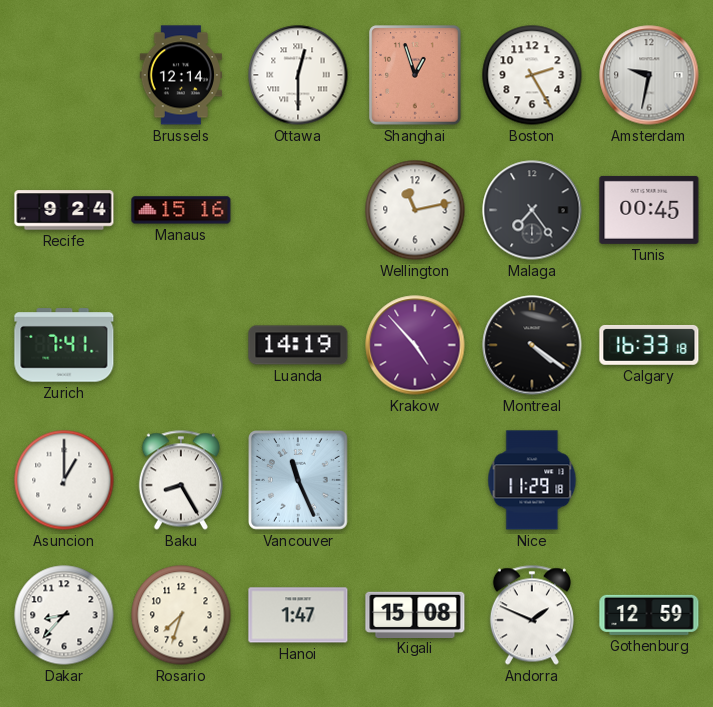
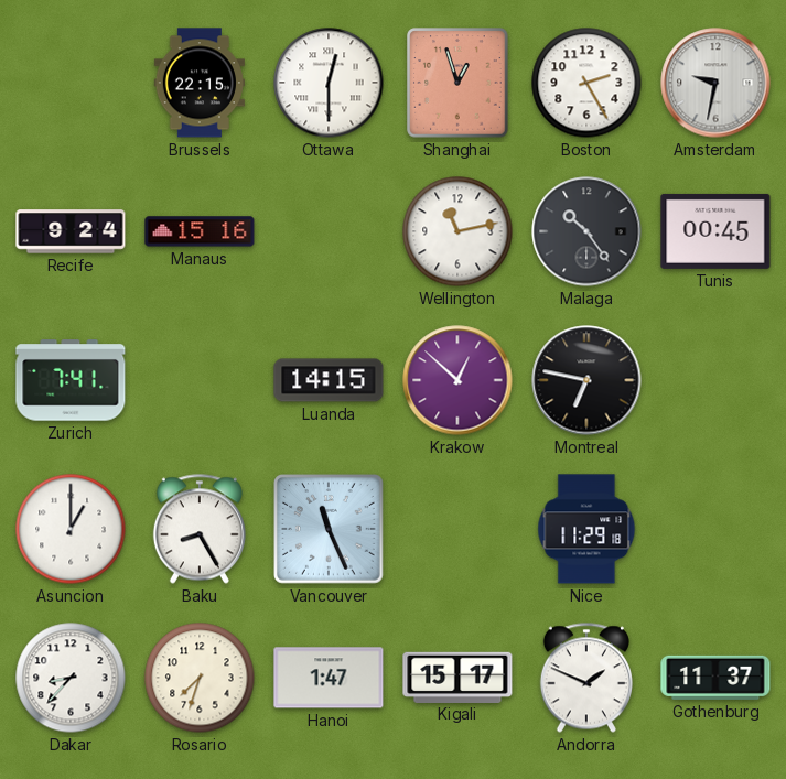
Brussels: 12:14 -> 22:15 (200, 83)
Malaga: 7:24 -> 10:24 (586, 231)
Luanda: 14:19 -> 14:15 (329, 380)
Krakow: 4:53 -> 12:52 (457, 380)
Montreal: 4:21 -> 6:47 (586, 380)
Calgary: 16:33 -> none (649, 345)
Kigali: 15:08 -> 15:17 (457, 677)
Gothenburg: 12:59 -> 11:37 (715, 678)
